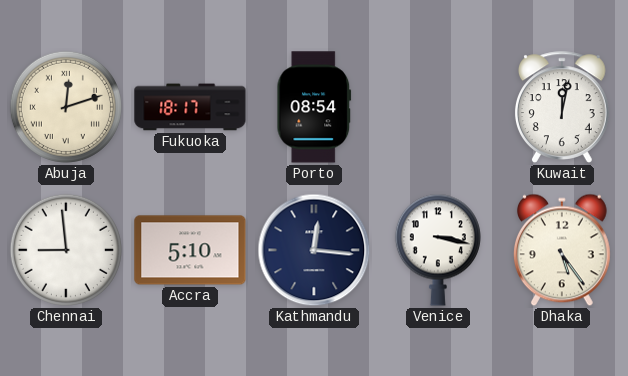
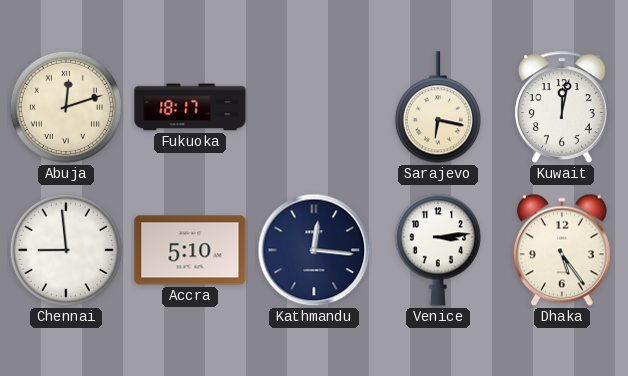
Porto: 08:54 -> none (314, 107)
Sarajevo: none -> 6:17 (438, 108)
Venice: 3:17 -> 3:14 (438, 250)
